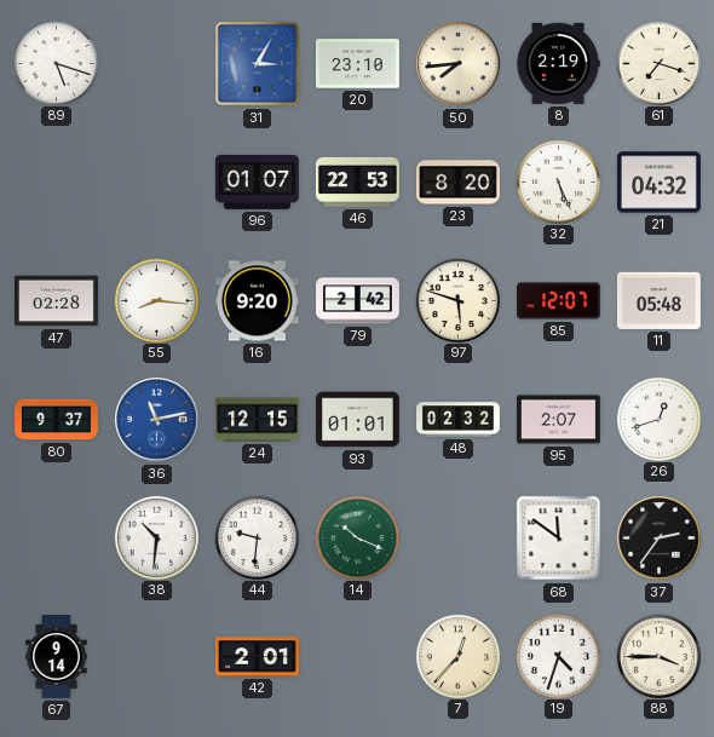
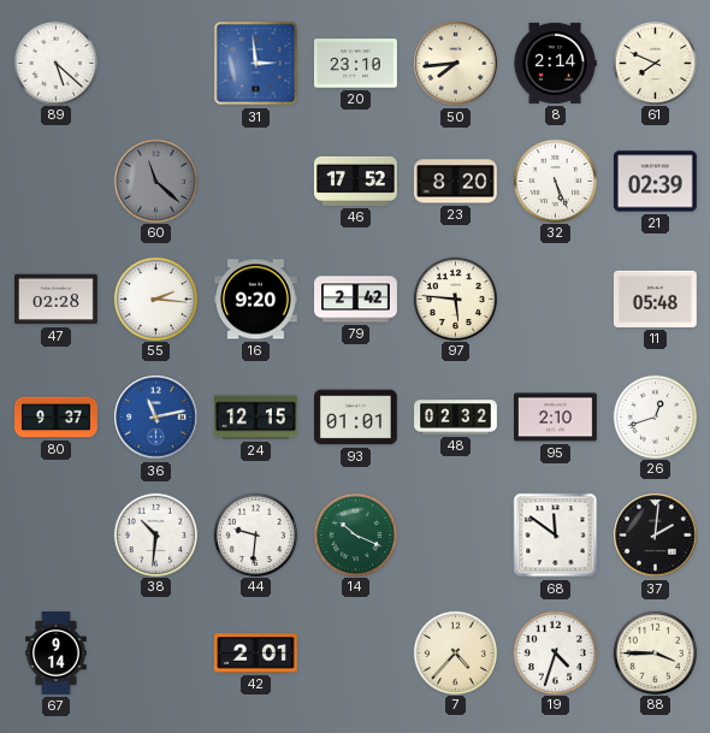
89: 5:18 -> 5:22 (55, 63)
31: 3:05 -> 2:59 (256, 64)
8: 2:19 -> 2:14 (555, 63)
61: 7:18 -> 7:49 (655, 63)
60: none -> 11:22 (155, 181)
96: 01:07 -> none (257, 182)
46: 22:53 -> 17:52 (356, 181)
21: 04:32 -> 02:39 (655, 182)
55: 8:16 -> 2:16 (155, 298)
97: 5:48 -> 5:46 (455, 298)
85: 12:07 -> none (559, 301)
95: 2:07 -> 2:10 (556, 418)
37: 2:36 -> 2:01 (656, 536)
7: 12:37 -> 4:37 (455, 652)
